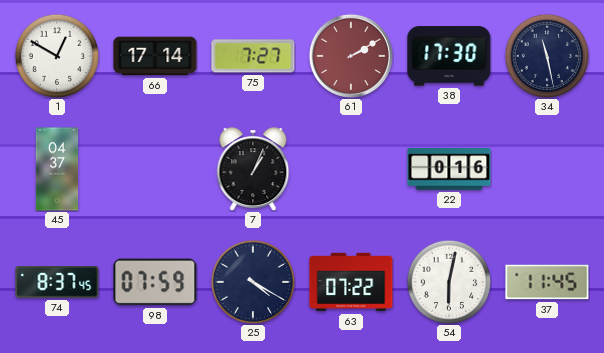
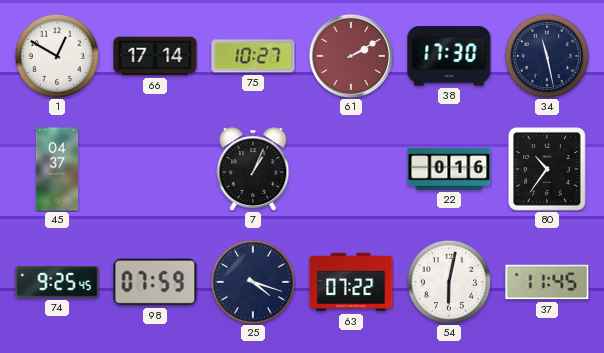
75: 7:27 -> 10:27 (253, 56)
80: none -> 10:36 (547, 169)
74: 8:37 -> 9:25 (57, 282)
25: 4:20 -> 4:18 (252, 281)
